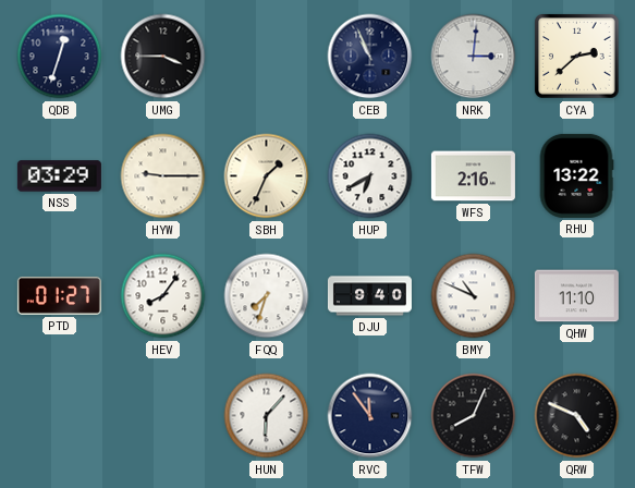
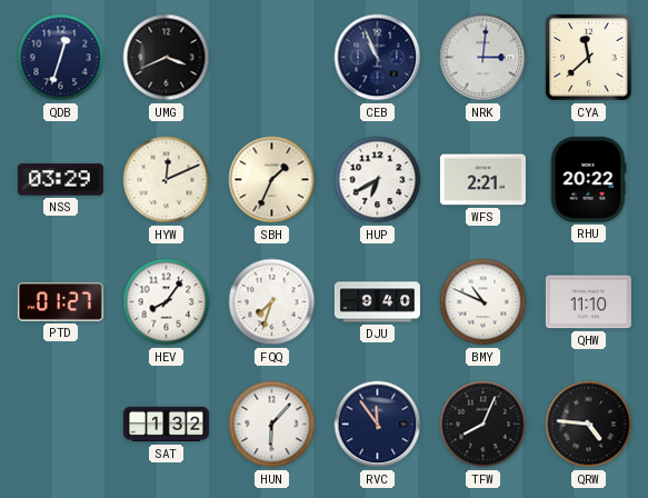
UMG: 3:45 -> 3:41 (167, 58)
CYA: 2:38 -> 11:38 (589, 58)
HYW: 9:15 -> 12:11 (167, 180)
WFS: 2:16 -> 2:21 (482, 180)
RHU: 13:22 -> 20:22 (588, 179)
SAT: none -> 1:32 (166, 425)
QRW: 4:49 -> 4:46 (589, 425)
